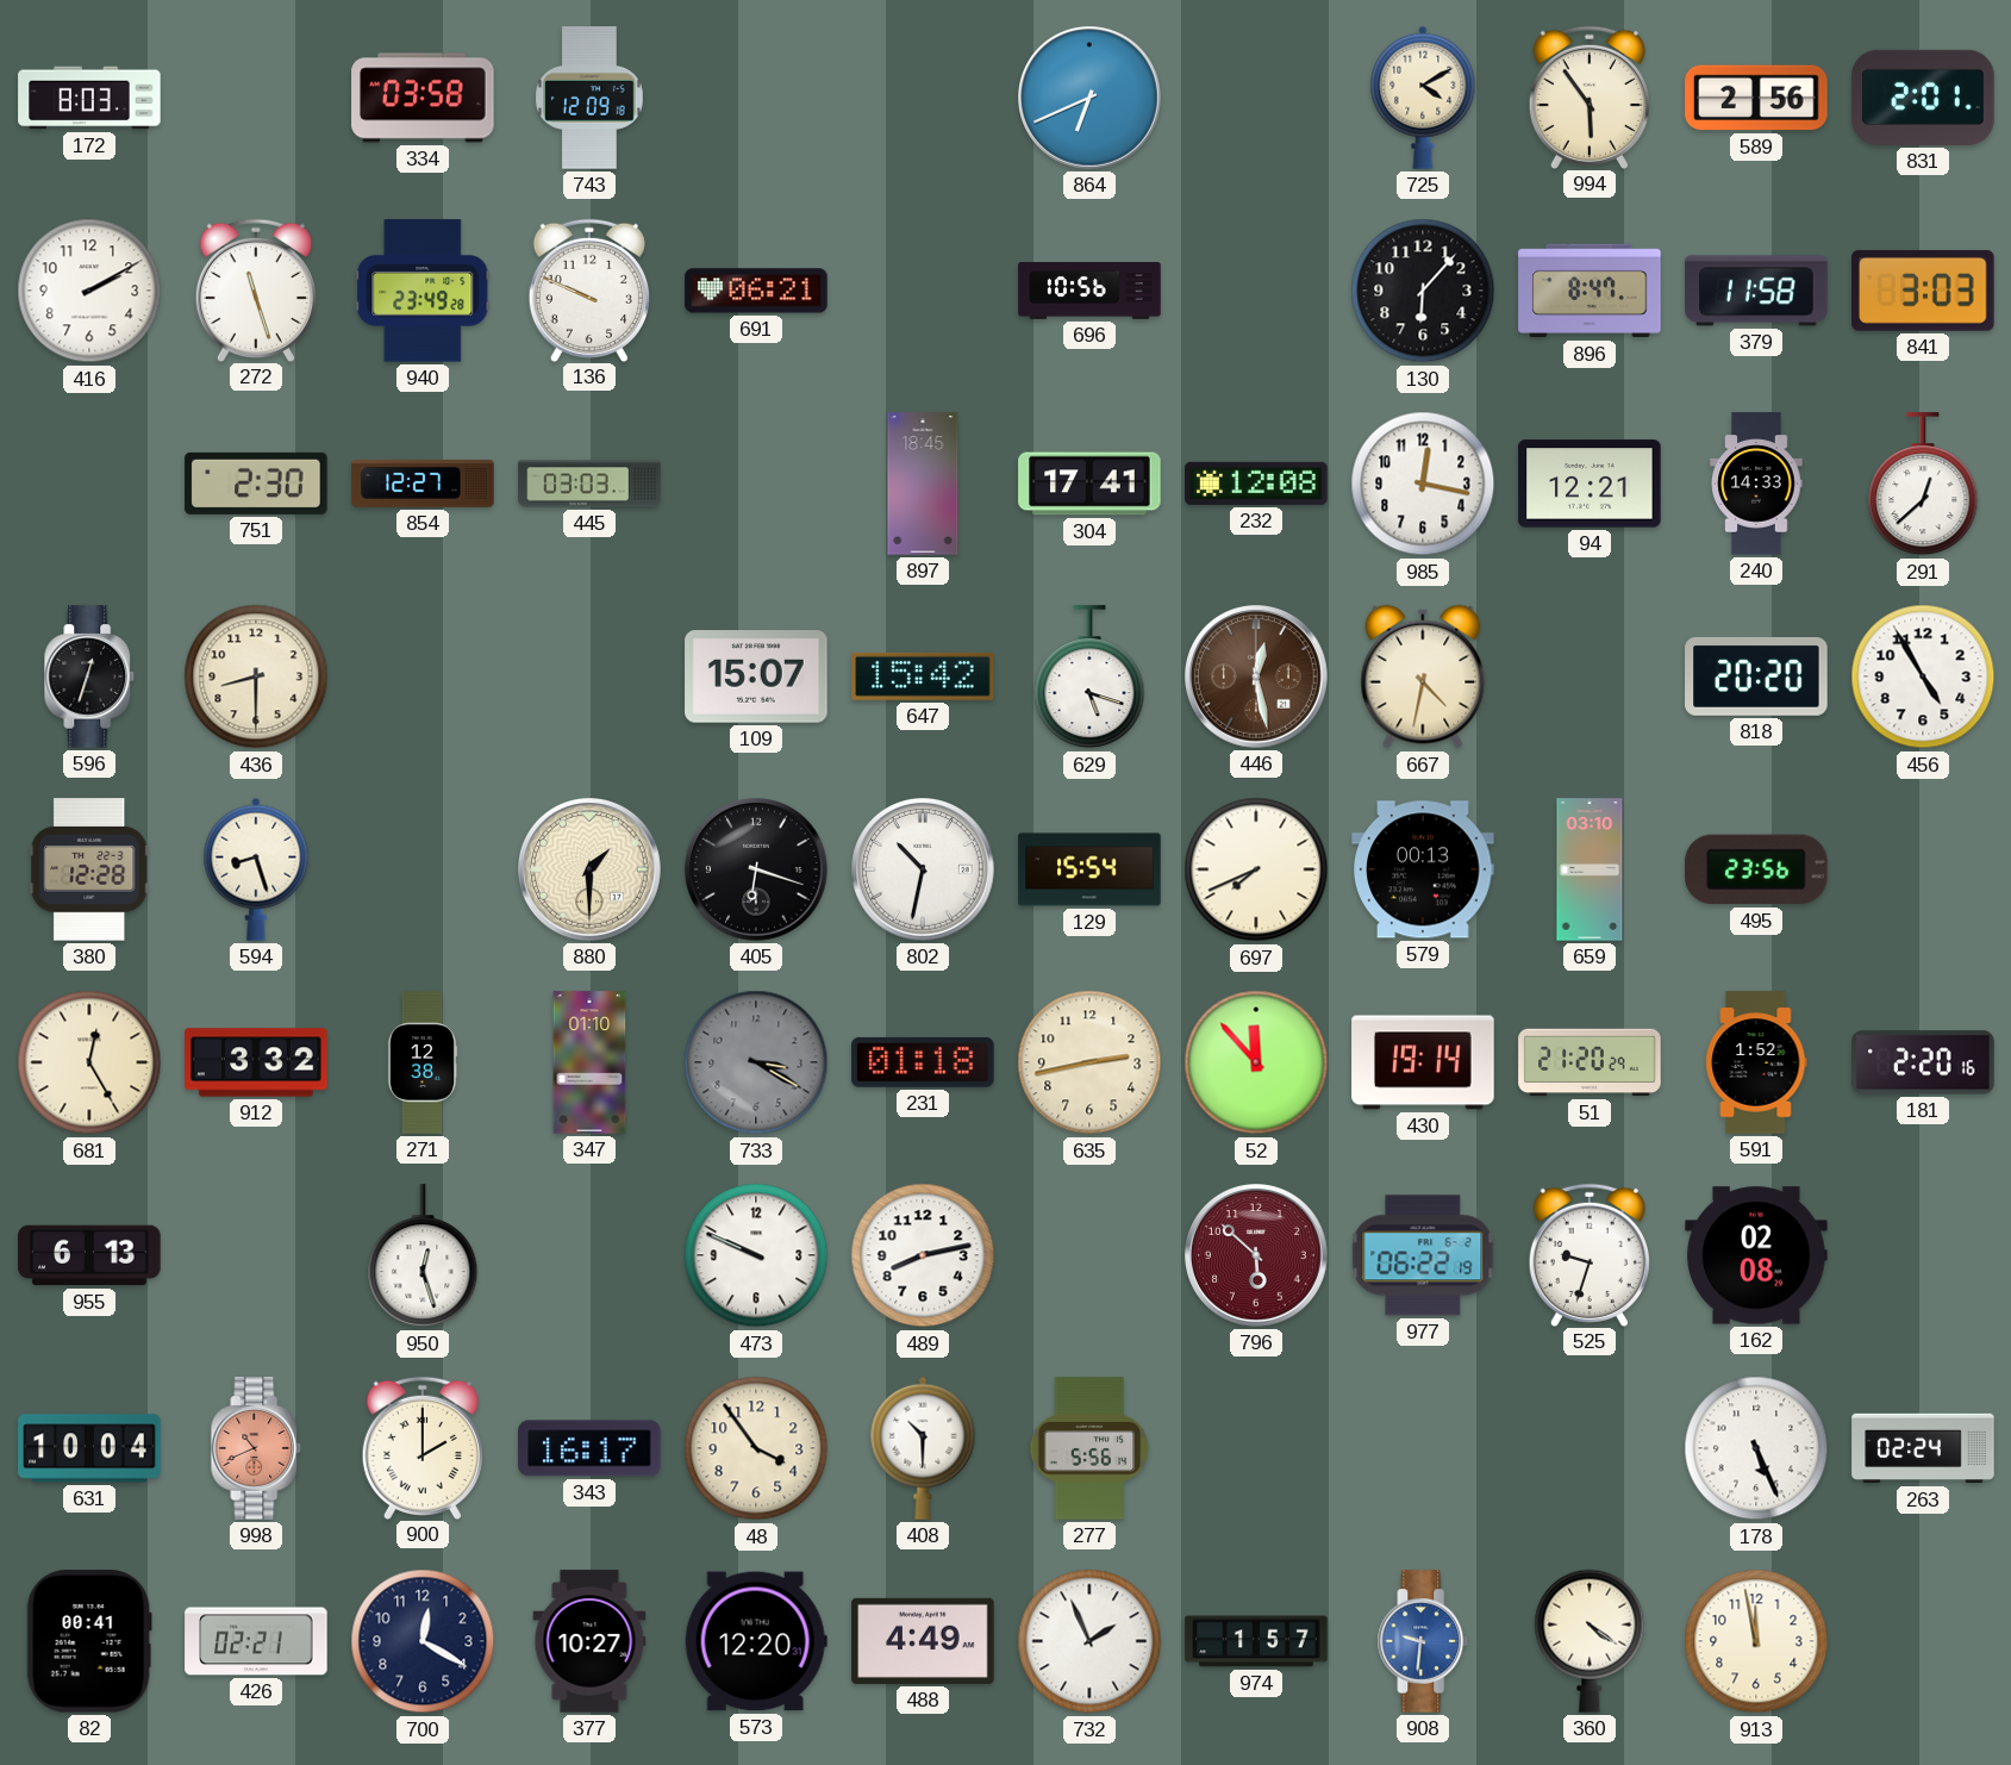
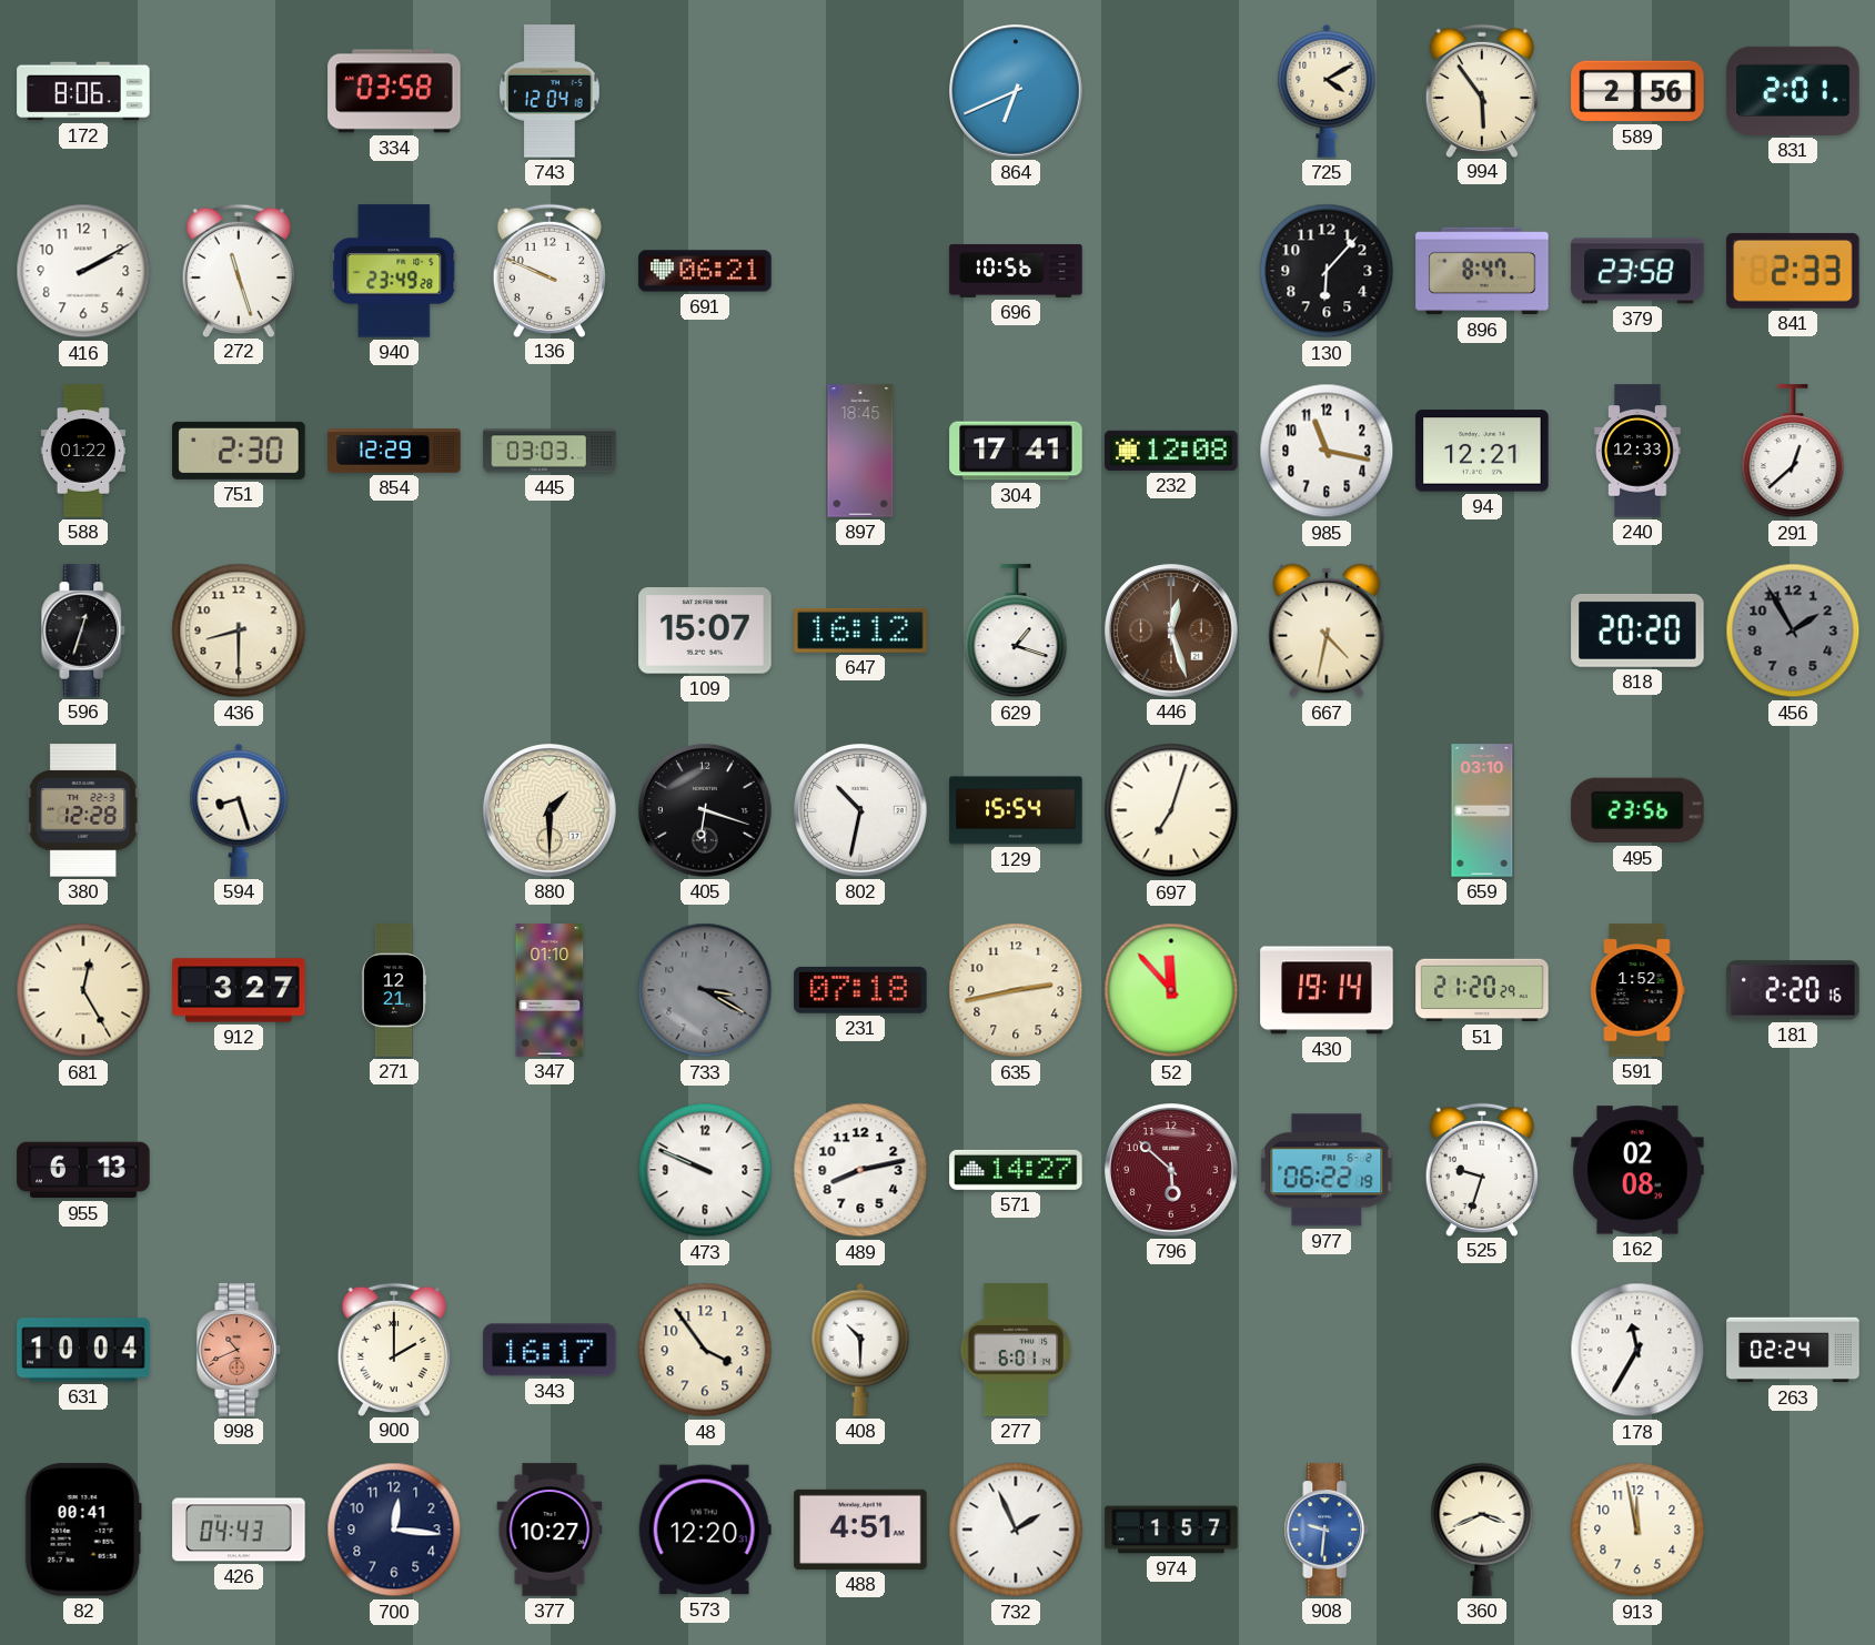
172: 8:03 -> 8:06 (83, 91)
743: 12:09 -> 12:04 (551, 91)
379: 11:58 -> 23:58 (1637, 271)
841: 3:03 -> 2:33 (1793, 271)
588: none -> 01:22 (82, 451)
854: 12:27 -> 12:29 (394, 452)
985: 12:17 -> 11:17 (1327, 451)
240: 14:33 -> 12:33 (1637, 451)
647: 15:42 -> 16:12 (860, 630)
629: 5:18 -> 1:18 (1016, 632)
446: 12:28 -> 12:27 (1172, 632)
456: 4:55 -> 1:55 (1793, 630)
456 dial: white -> grey (1793, 630)
697: 7:41 -> 7:03 (1171, 810)
579: 00:13 -> none (1423, 869)
912: 3:32 -> 3:27 (239, 990)
271: 12:38 -> 12:21 (394, 990)
231: 01:18 -> 07:18 (860, 990)
950: 12:27 -> none (423, 1256)
571: none -> 14:27 (1016, 1170)
277: 5:56 -> 6:01 (1016, 1350)
178: 5:26 -> 11:35 (1637, 1350)
426: 02:21 -> 04:43 (239, 1530)
700: 12:20 -> 12:16 (394, 1530)
488: 4:49 -> 4:51 (860, 1530)
360: 4:21 -> 3:41 (1482, 1530)
